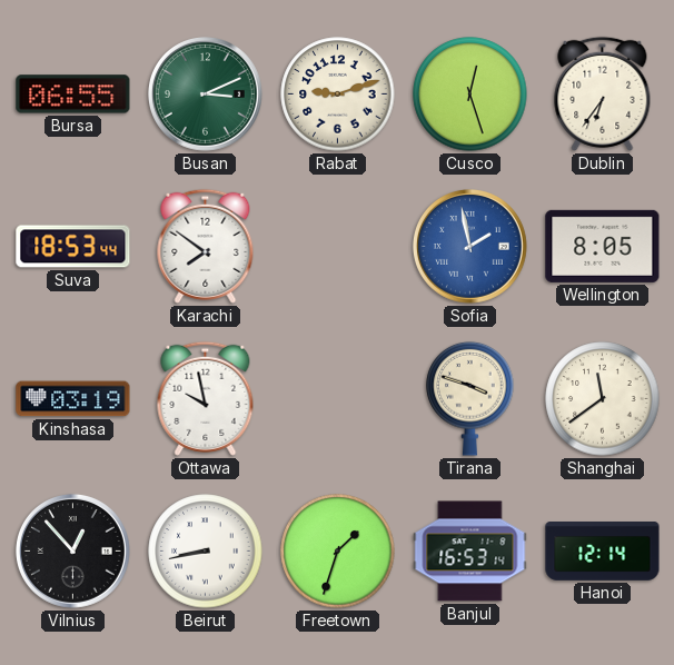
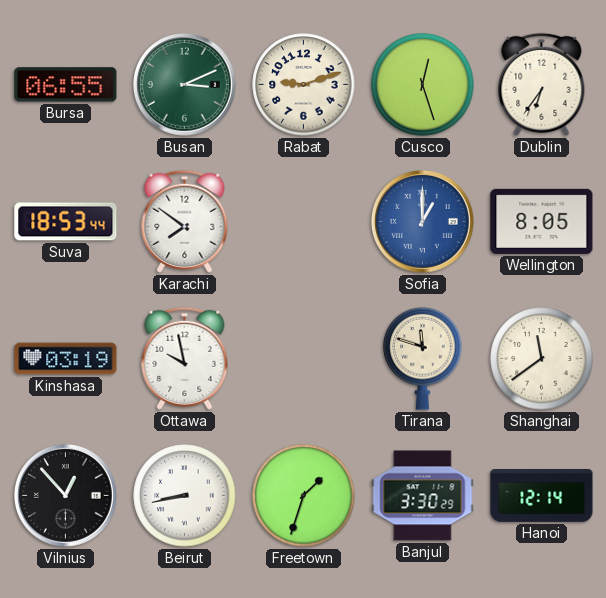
Sofia: 1:58 -> 1:00 (422, 221)
Tirana: 3:48 -> 11:48 (423, 358)
Banjul: 16:53 -> 3:30 (423, 496)
